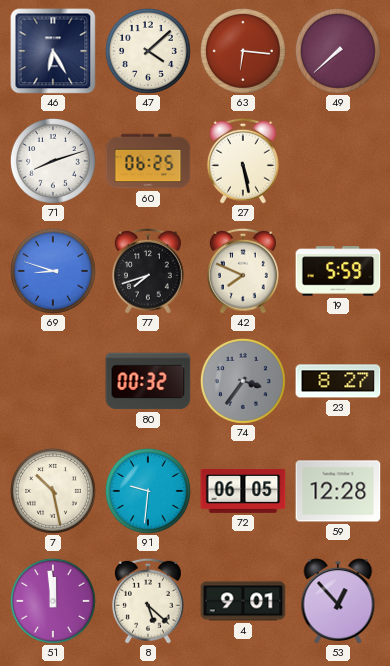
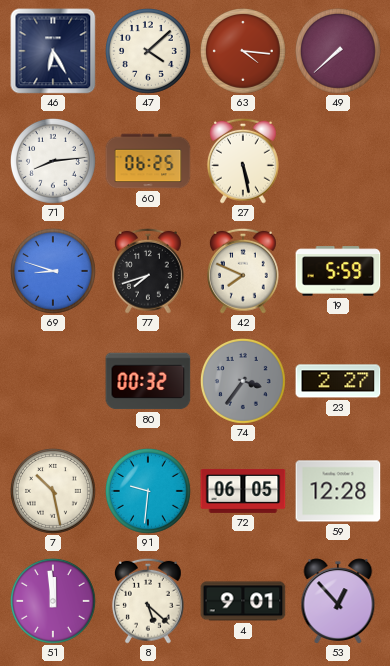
63: 6:16 -> 4:16 (243, 51)
71: 8:12 -> 8:14 (53, 161)
23: 8:27 -> 2:27 (338, 381)
